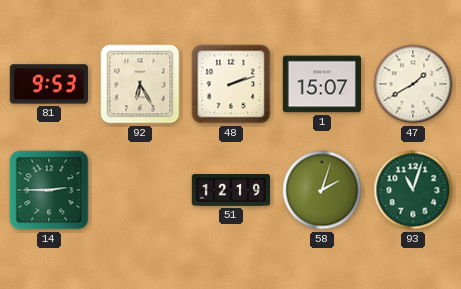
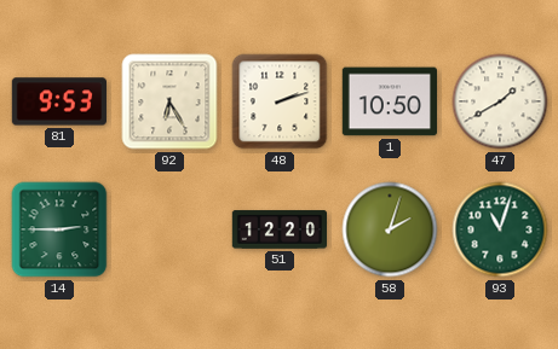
1: 15:07 -> 10:50 (389, 101)
51: 12:19 -> 12:20 (278, 229)
